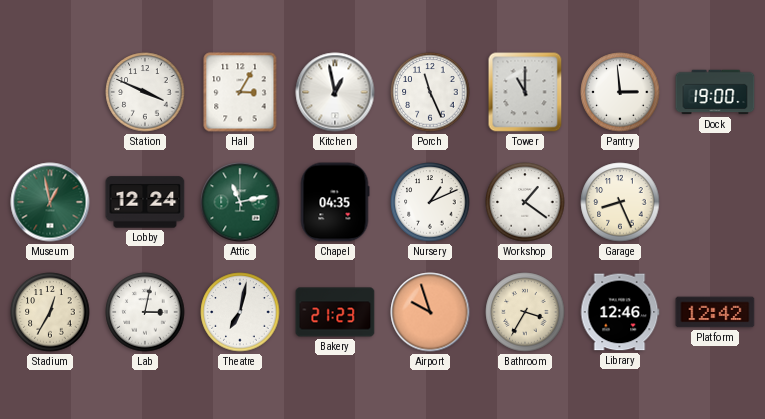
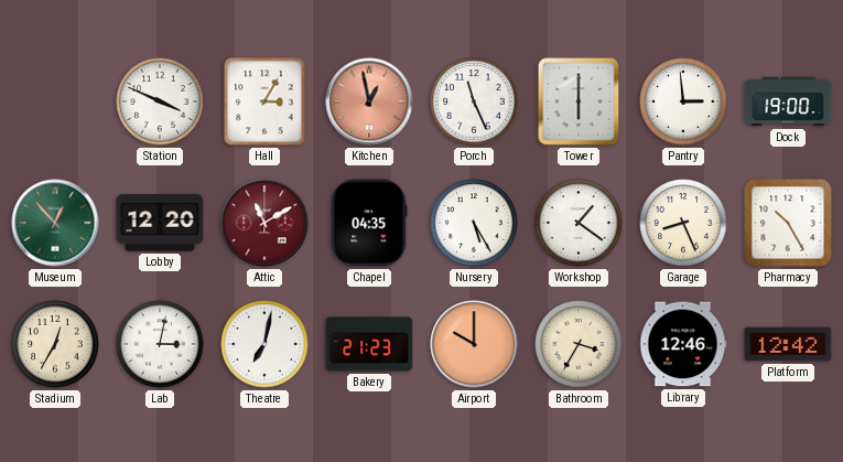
Kitchen dial: white -> salmon (369, 101)
Tower: 11:00 -> 6:00 (579, 101)
Museum: 12:58 -> 12:53 (55, 223)
Lobby: 12:24 -> 12:20 (160, 223)
Attic: 11:13 -> 11:10 (264, 223)
Attic dial: green -> burgundy (264, 223)
Nursery: 1:11 -> 5:25 (474, 223)
Pharmacy: none -> 10:25 (788, 223)
Airport: 9:57 -> 10:00 (474, 344)
